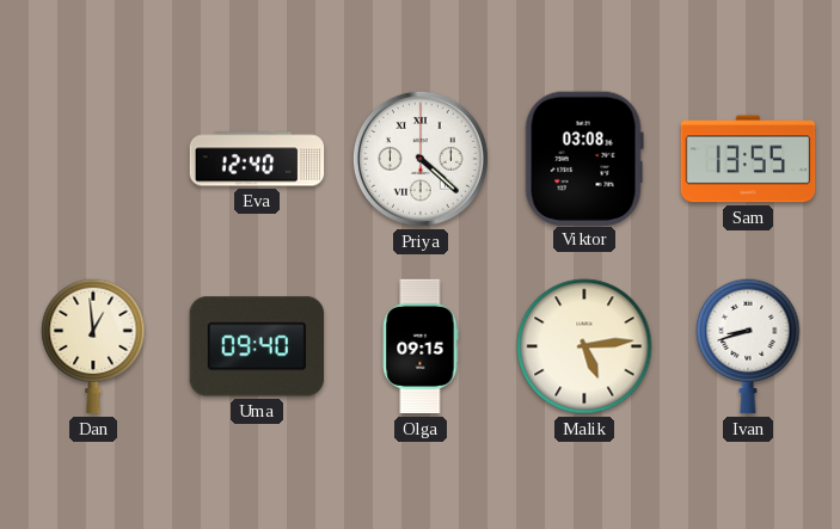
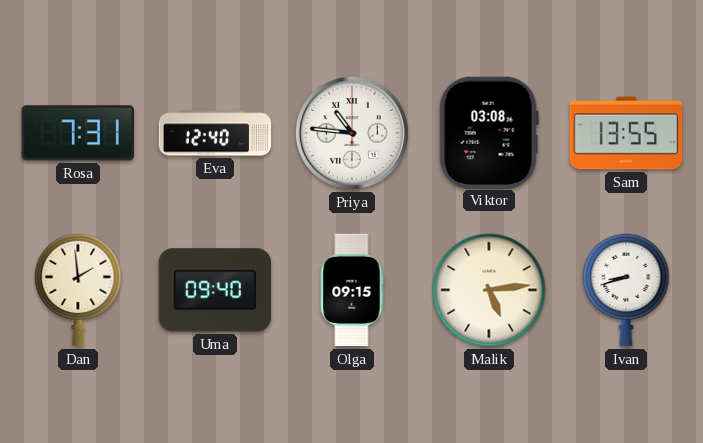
Rosa: none -> 7:31 (77, 133)
Priya: 4:22 -> 10:46 (352, 133)
Dan: 12:59 -> 1:59 (78, 290)
